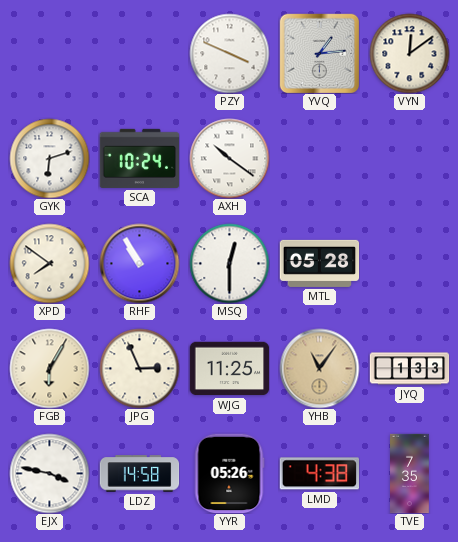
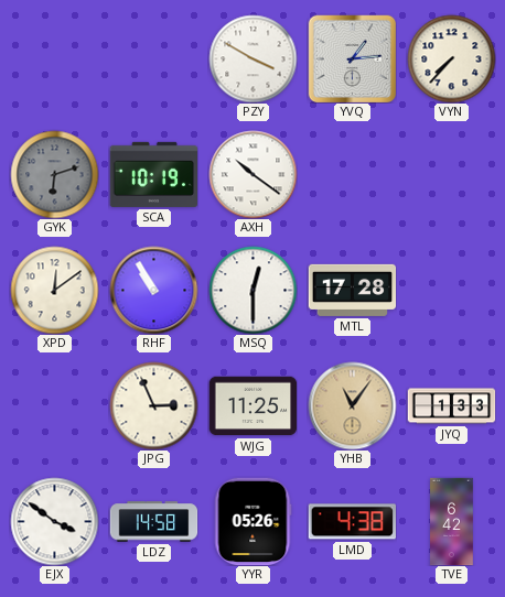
PZY: 3:49 -> 3:50 (253, 58)
VYN: 12:09 -> 7:37 (451, 58)
GYK dial: white -> grey (54, 174)
SCA: 10:24 -> 10:19 (153, 174)
XPD: 7:51 -> 12:09 (54, 290)
MTL: 05:28 -> 17:28 (352, 290)
FGB: 6:05 -> none (49, 368)
EJX: 3:47 -> 3:51 (54, 521)
TVE: 7:35 -> 6:42 (452, 521)
